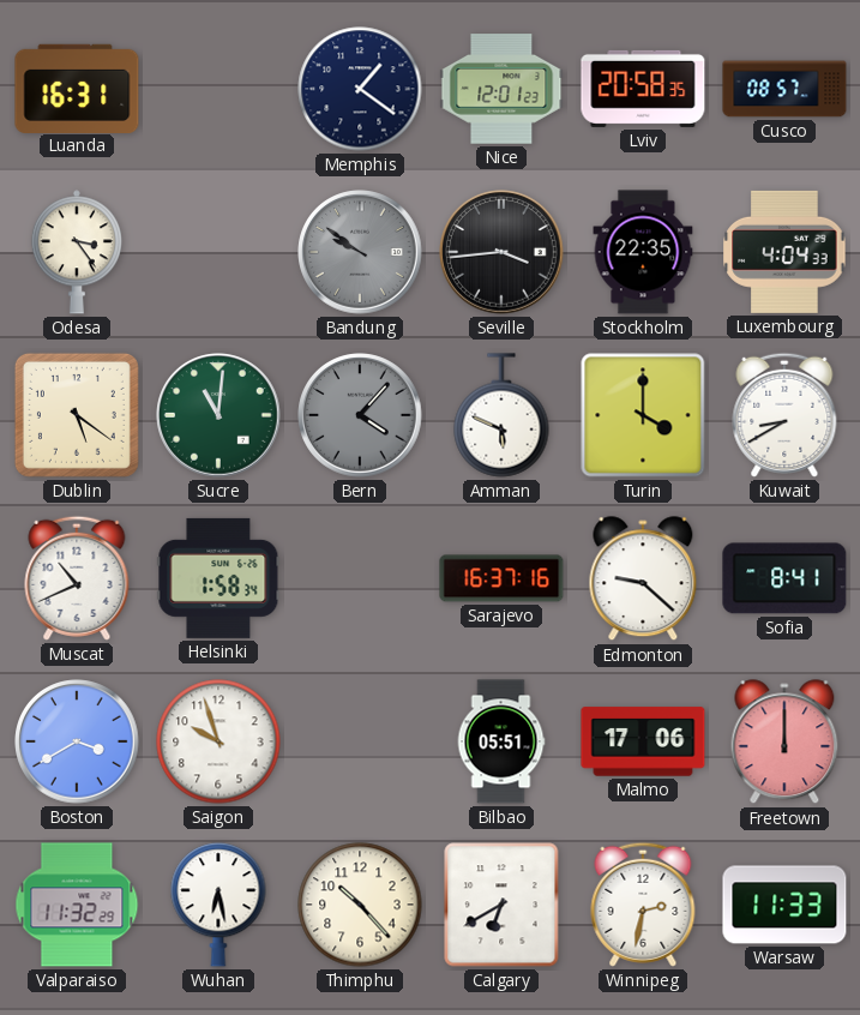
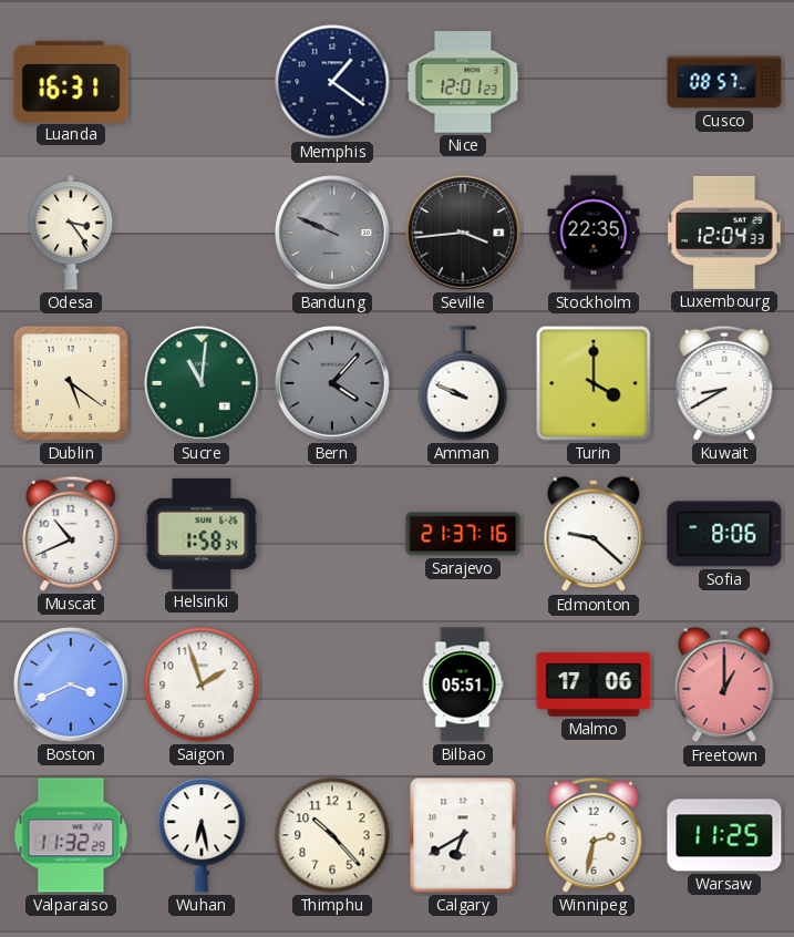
Lviv: 20:58 -> none (643, 89)
Bandung: 9:51 -> 9:49 (332, 233)
Luxembourg: 4:04 -> 12:04 (724, 233)
Amman: 5:49 -> 9:49 (463, 383)
Sarajevo: 16:37 -> 21:37 (463, 534)
Sofia: 8:41 -> 8:06 (724, 534)
Boston: 3:40 -> 3:41 (71, 684)
Saigon: 9:57 -> 1:57 (202, 684)
Freetown: 12:00 -> 1:00 (724, 686)
Warsaw: 11:33 -> 11:25 (724, 835)
